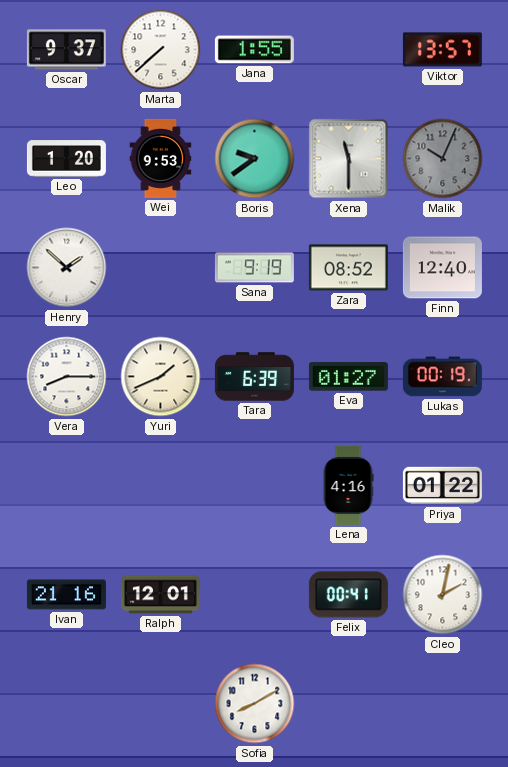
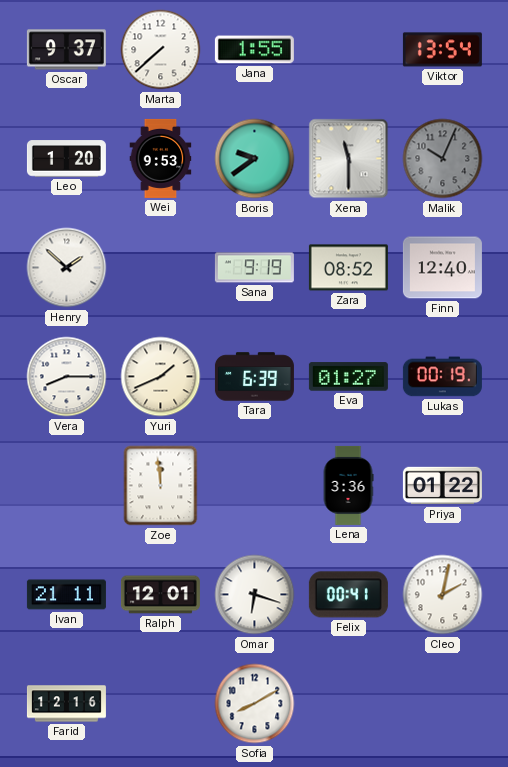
Viktor: 13:57 -> 13:54 (442, 50)
Zoe: none -> 11:59 (161, 486)
Lena: 4:16 -> 3:36 (348, 485)
Ivan: 21:16 -> 21:11 (66, 595)
Omar: none -> 6:18 (255, 595)
Farid: none -> 12:16 (66, 704)
